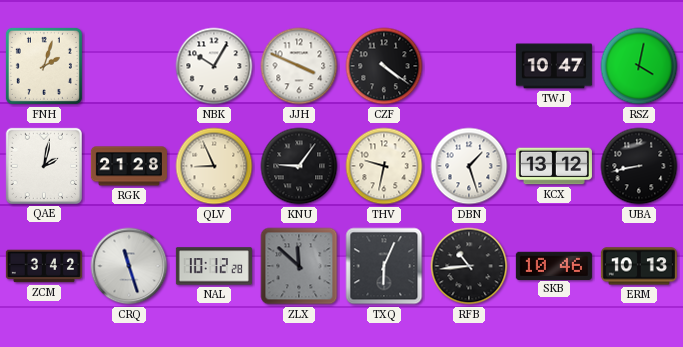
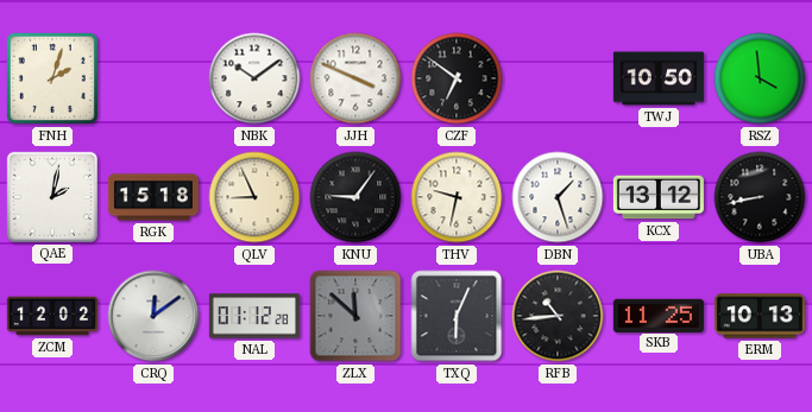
NBK: 10:05 -> 10:09 (254, 78)
CZF: 4:21 -> 6:51 (457, 78)
TWJ: 10:47 -> 10:50 (659, 78)
RSZ: 4:02 -> 3:59 (760, 78)
RGK: 21:28 -> 15:18 (153, 197)
ZCM: 3:42 -> 12:02 (52, 316)
CRQ: 11:27 -> 12:09 (153, 316)
NAL: 10:12 -> 01:12 (254, 316)
SKB: 10:46 -> 11:25 (659, 315)
